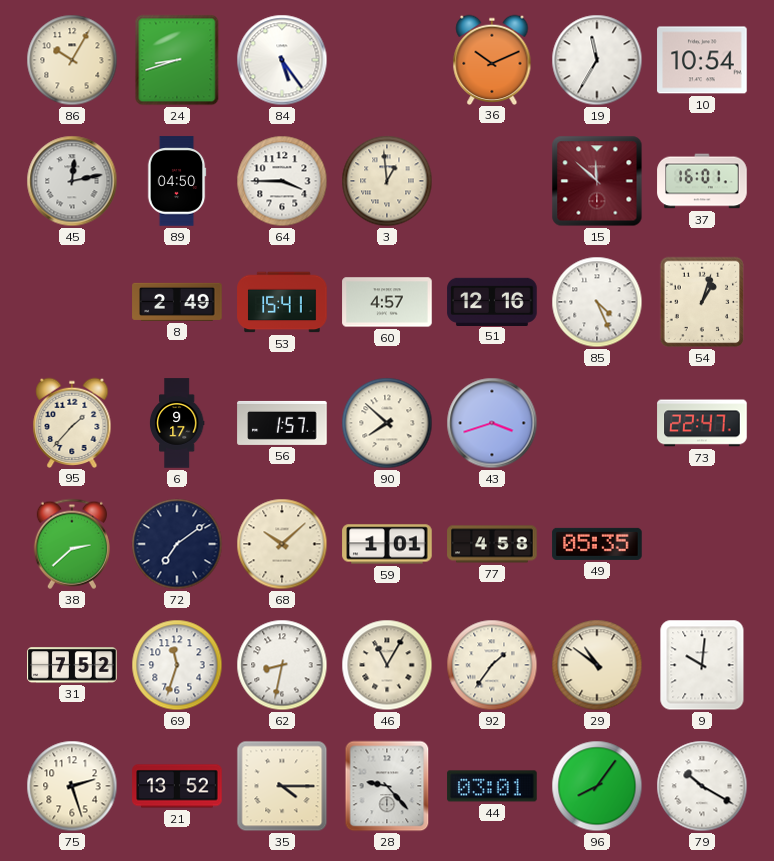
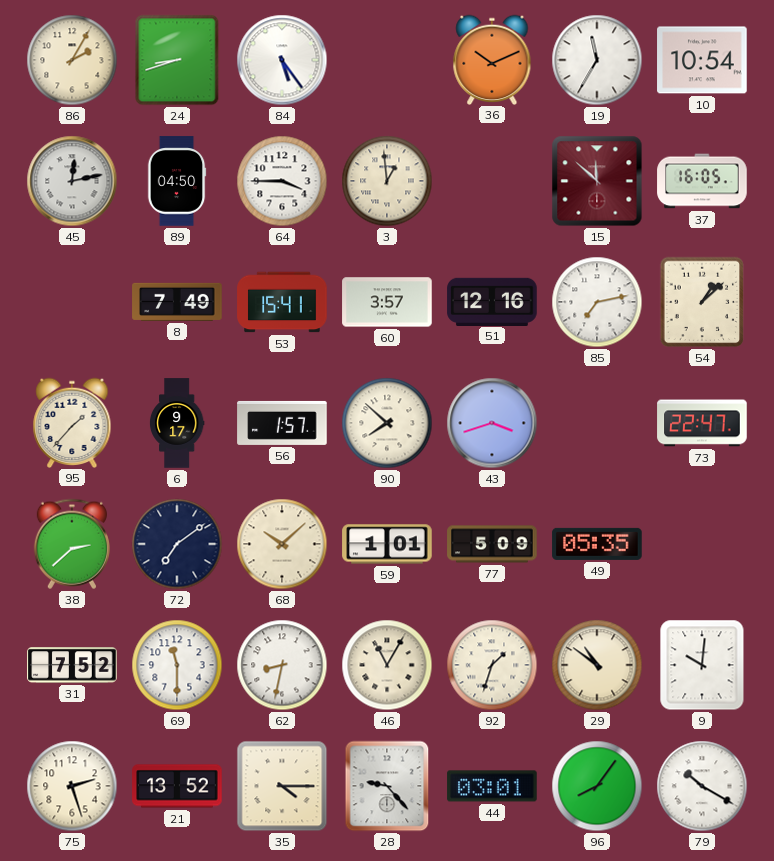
86: 10:05 -> 2:05 (72, 60)
37: 16:01 -> 16:05 (702, 181)
8: 2:49 -> 7:49 (177, 302)
60: 4:57 -> 3:57 (387, 302)
85: 4:26 -> 7:13 (597, 302)
54: 1:03 -> 1:08 (702, 302)
77: 4:58 -> 5:09 (492, 544)
69: 11:33 -> 11:30 (177, 665)
92: 1:36 -> 1:33 (492, 665)
